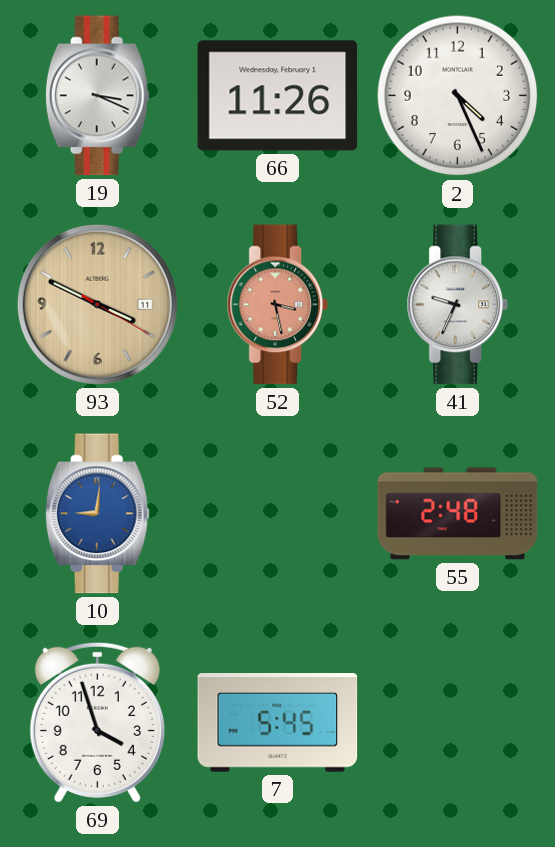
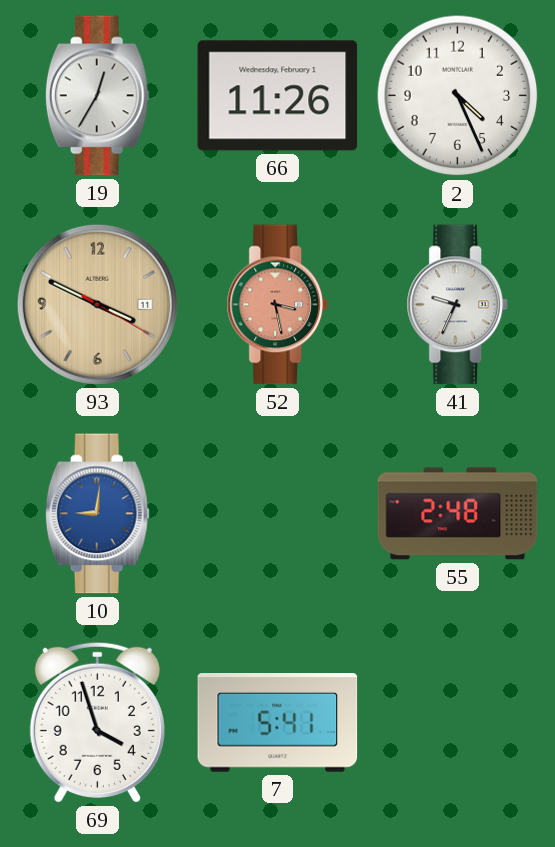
19: 3:19 -> 12:35 (97, 96)
7: 5:45 -> 5:41 (278, 723)
